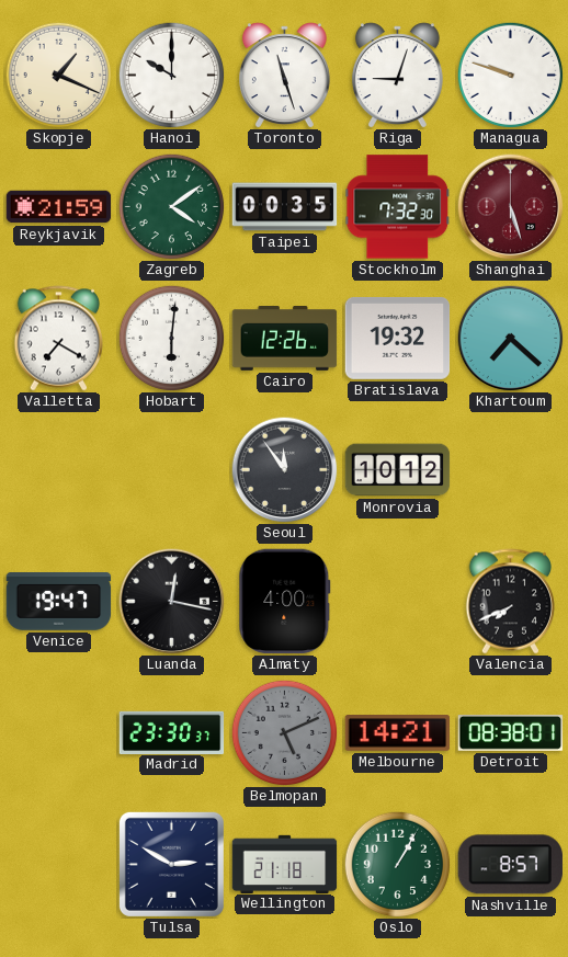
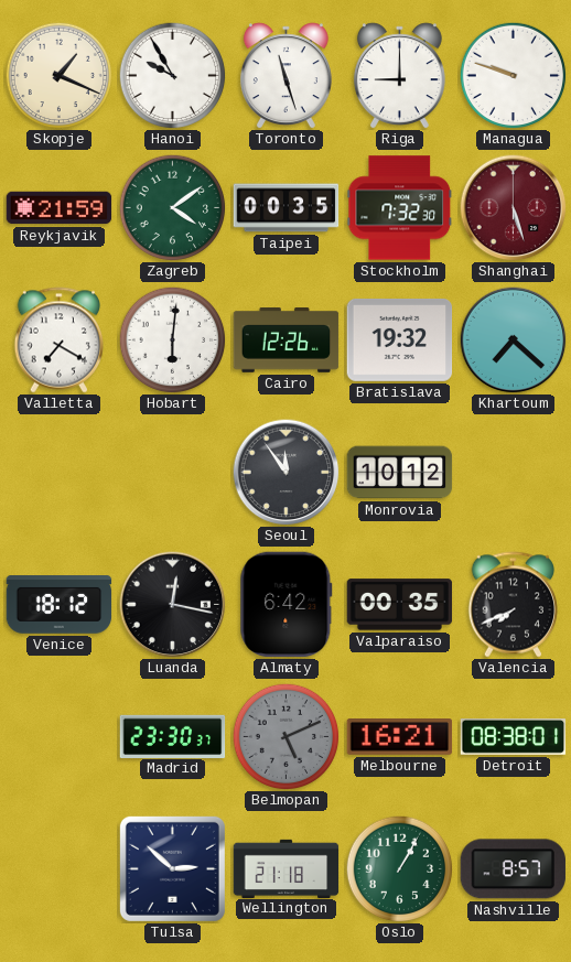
Hanoi: 10:00 -> 9:55 (172, 75)
Riga: 9:03 -> 9:00 (399, 76)
Venice: 19:47 -> 18:12 (60, 605)
Almaty: 4:00 -> 6:42 (287, 605)
Valparaiso: none -> 00:35 (400, 605)
Melbourne: 14:21 -> 16:21 (400, 737)
Tulsa: 2:50 -> 2:52 (172, 868)
